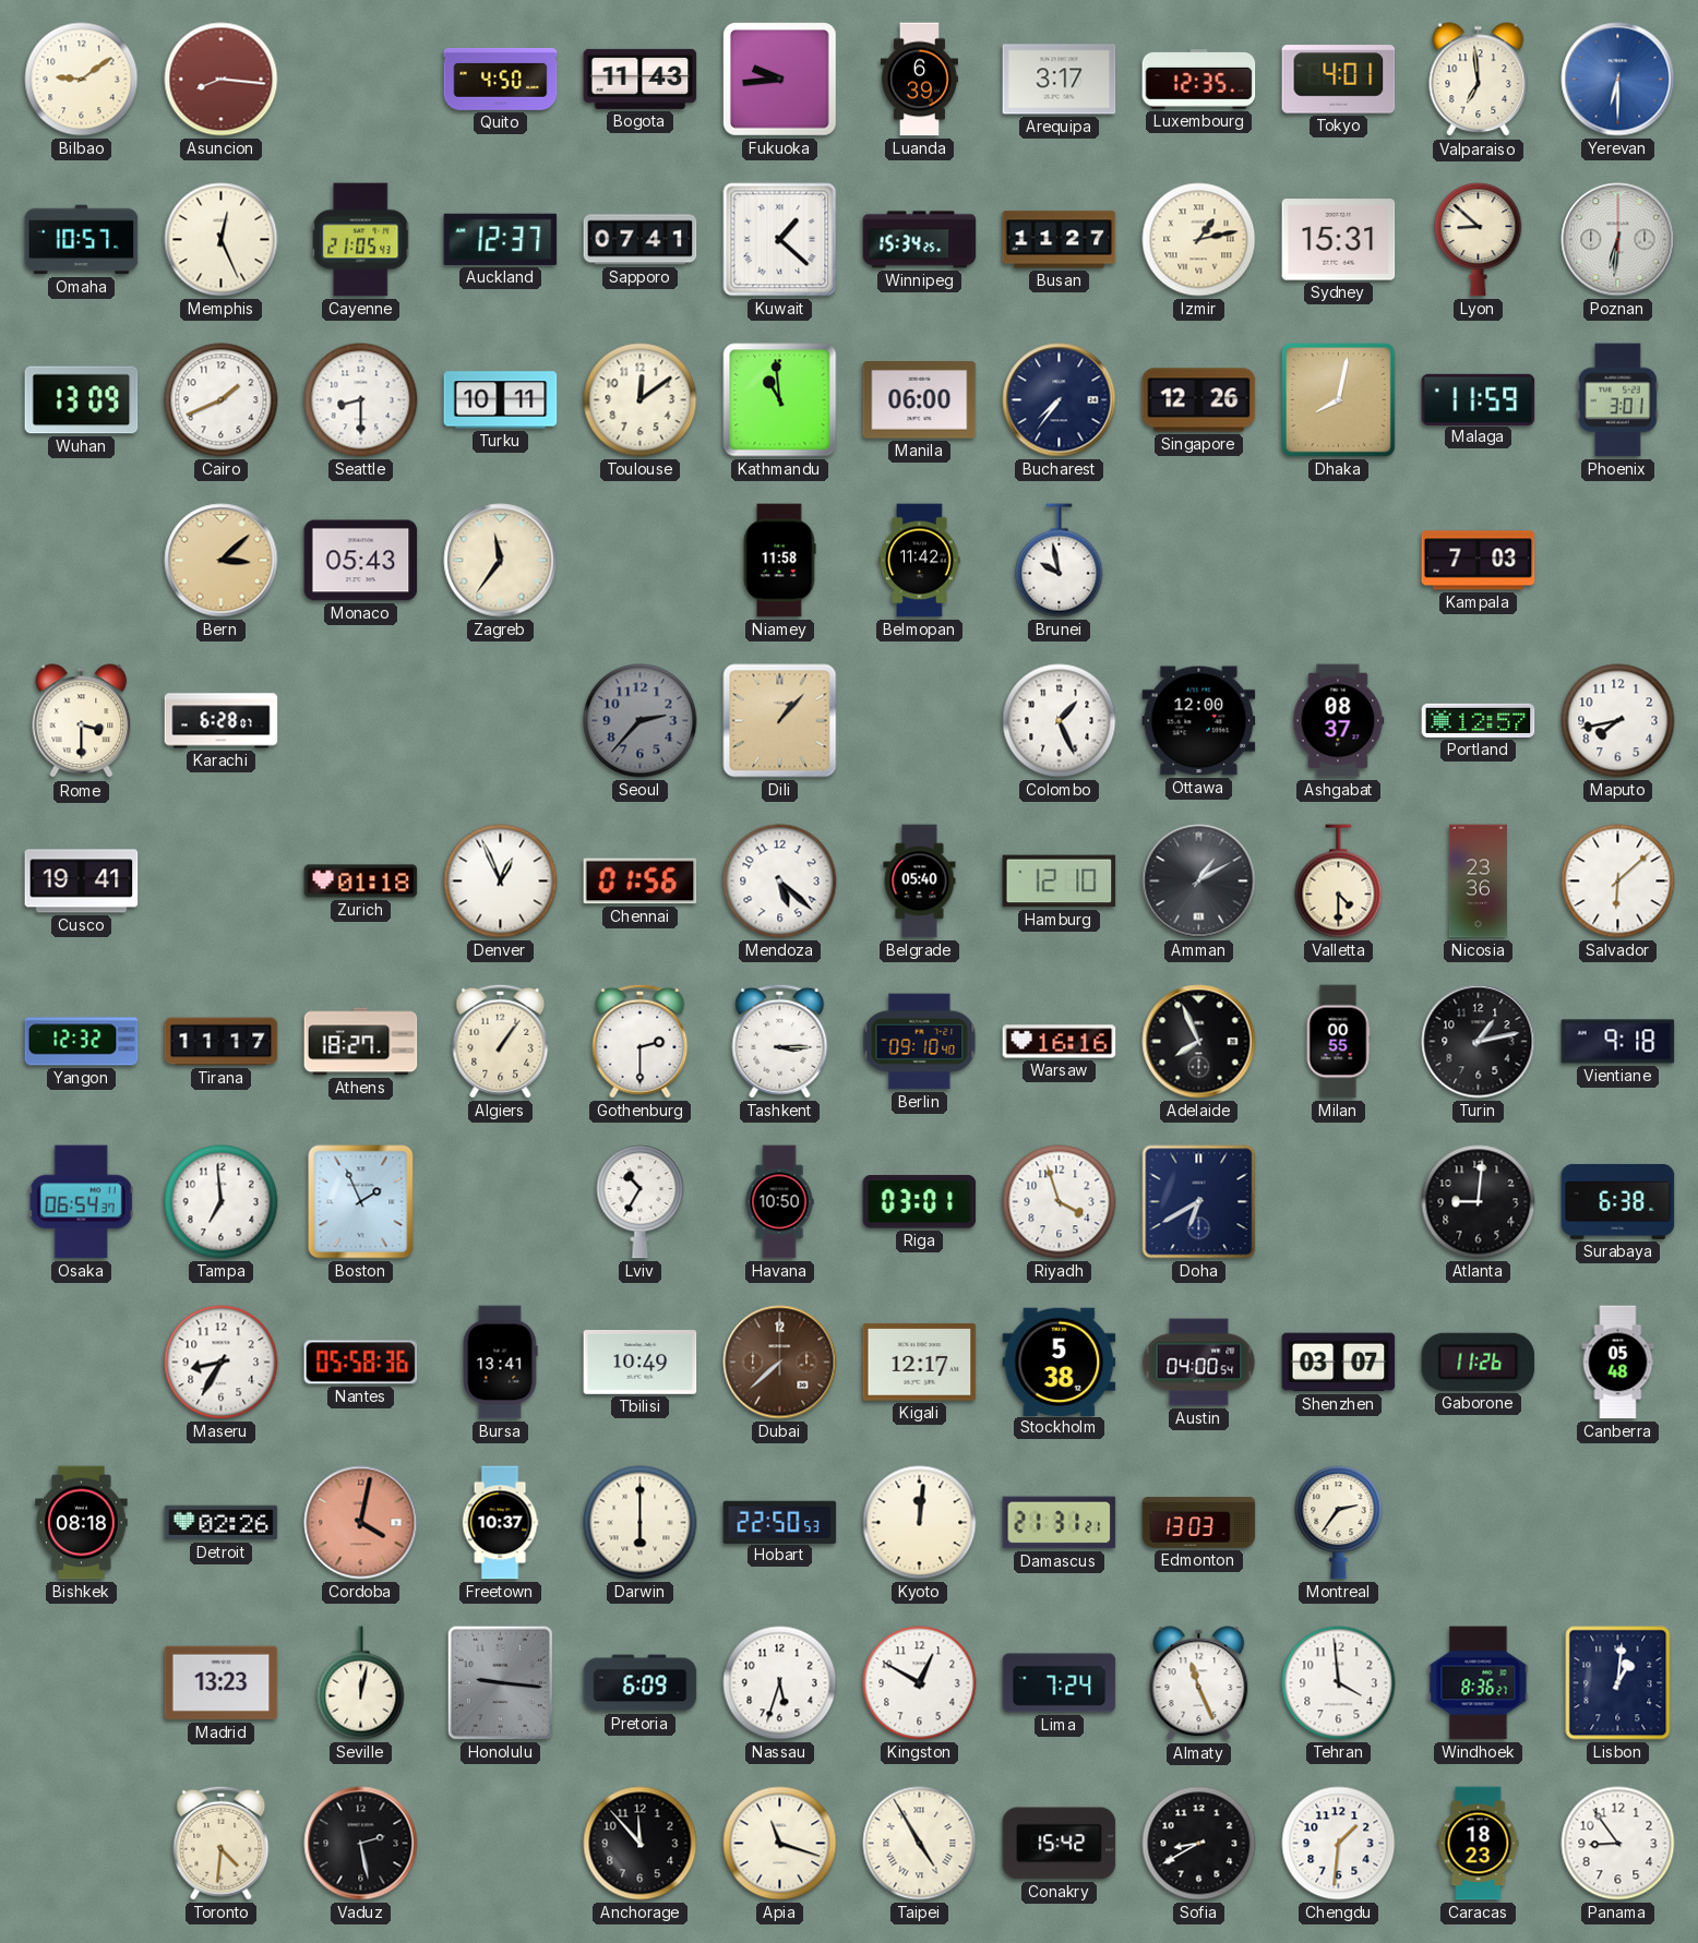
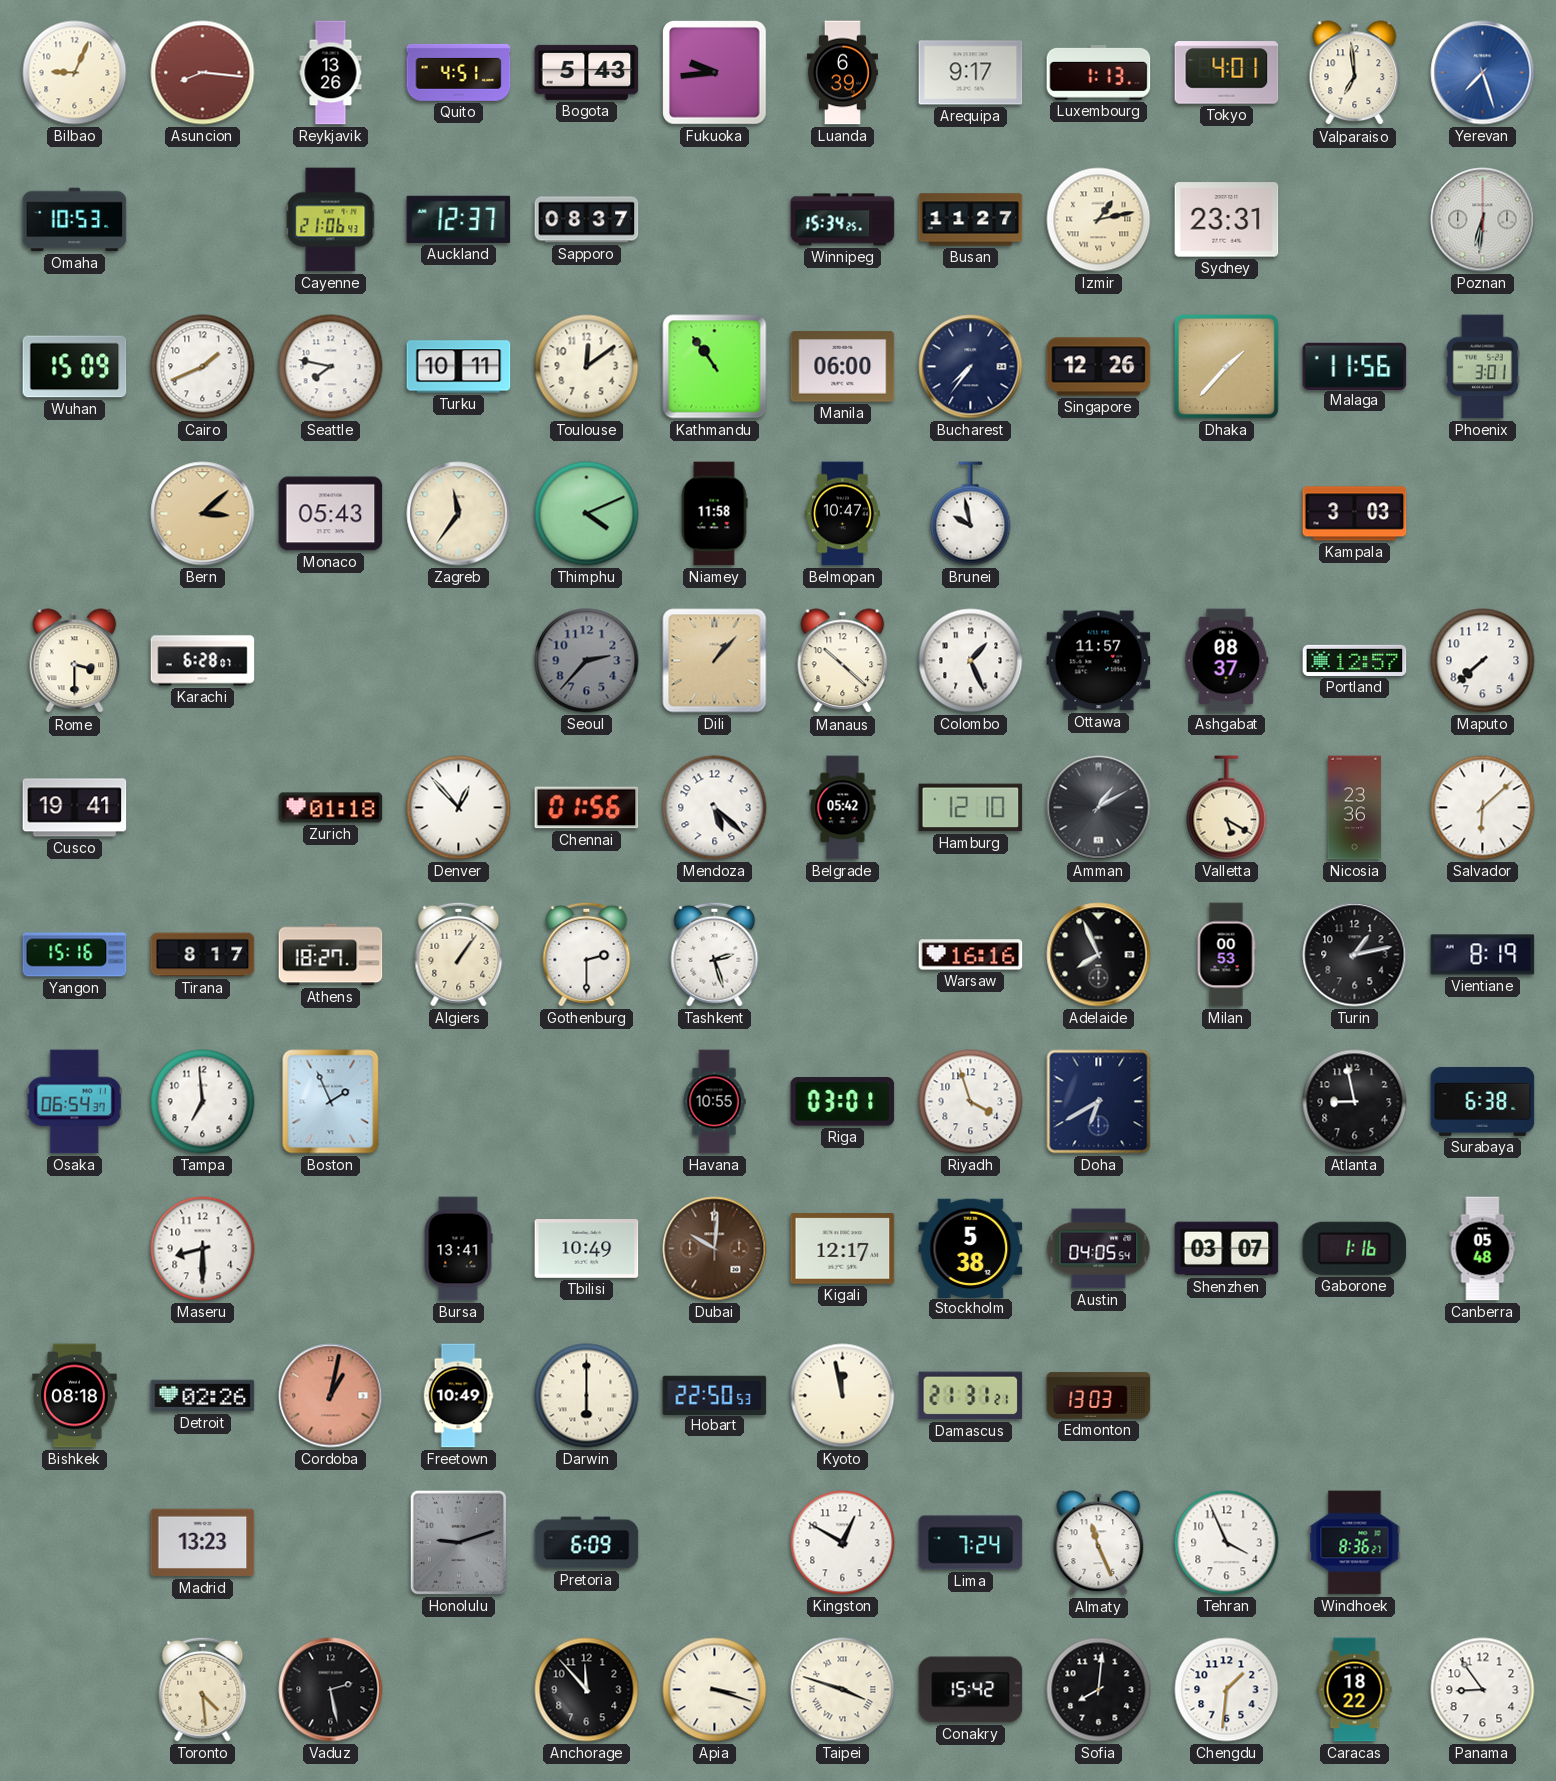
Bilbao: 9:09 -> 9:04 (75, 73)
Reykjavik: none -> 13:26 (331, 73)
Quito: 4:50 -> 4:51 (459, 72)
Bogota: 11:43 -> 5:43 (587, 72)
Arequipa: 3:17 -> 9:17 (971, 73)
Luxembourg: 12:35 -> 1:13 (1099, 73)
Yerevan: 6:30 -> 7:27 (1483, 73)
Omaha: 10:57 -> 10:53 (75, 220)
Memphis: 12:26 -> none (222, 240)
Cayenne: 21:05 -> 21:06 (331, 220)
Sapporo: 07:41 -> 08:37 (587, 220)
Kuwait: 1:22 -> none (780, 240)
Sydney: 15:31 -> 23:31 (1227, 220)
Lyon: 8:52 -> none (1479, 240)
Wuhan: 13:09 -> 15:09 (75, 367)
Seattle: 8:30 -> 7:47 (331, 367)
Kathmandu: 10:59 -> 10:54 (715, 367)
Dhaka: 8:02 -> 1:37 (1226, 366)
Malaga: 11:59 -> 11:56 (1355, 366)
Thimphu: none -> 4:11 (587, 514)
Belmopan: 11:42 -> 10:47 (843, 514)
Kampala: 7:03 -> 3:03 (1355, 514)
Manaus: none -> 10:22 (843, 661)
Ottawa: 12:00 -> 11:57 (1099, 661)
Maputo: 7:43 -> 7:38 (1483, 661)
Denver: 12:56 -> 12:53 (459, 808)
Belgrade: 05:40 -> 05:42 (843, 808)
Valletta: 4:30 -> 5:20 (1227, 808)
Yangon: 12:32 -> 15:16 (75, 955)
Tirana: 11:17 -> 8:17 (203, 955)
Tashkent: 3:15 -> 2:27 (715, 954)
Berlin: 09:10 -> none (920, 1042)
Milan: 00:55 -> 00:53 (1226, 955)
Vientiane: 9:18 -> 8:19 (1483, 955)
Lviv: 10:35 -> none (641, 1202)
Havana: 10:50 -> 10:55 (714, 1102)
Atlanta: 9:01 -> 8:58 (1355, 1102)
Maseru: 8:35 -> 8:30 (203, 1249)
Nantes: 05:58 -> none (361, 1363)
Dubai: 7:38 -> 10:01 (715, 1249)
Austin: 04:00 -> 04:05 (1099, 1249)
Gaborone: 11:26 -> 1:16 (1355, 1248)
Cordoba: 4:02 -> 1:02 (331, 1396)
Freetown: 10:37 -> 10:49 (458, 1396)
Kyoto: 12:01 -> 11:58 (843, 1396)
Montreal: 2:36 -> none (1339, 1523)
Seville: 12:02 -> none (361, 1683)
Honolulu: 9:16 -> 9:12 (458, 1542)
Nassau: 5:33 -> none (780, 1683)
Tehran: 3:59 -> 3:56 (1227, 1543)
Lisbon: 1:01 -> none (1618, 1683)
Toronto: 4:31 -> 4:29 (203, 1689)
Apia: 11:18 -> 3:18 (715, 1690)
Taipei: 4:55 -> 3:48 (843, 1690)
Sofia: 8:40 -> 8:01 (1099, 1690)
Caracas: 18:23 -> 18:22 (1355, 1690)
